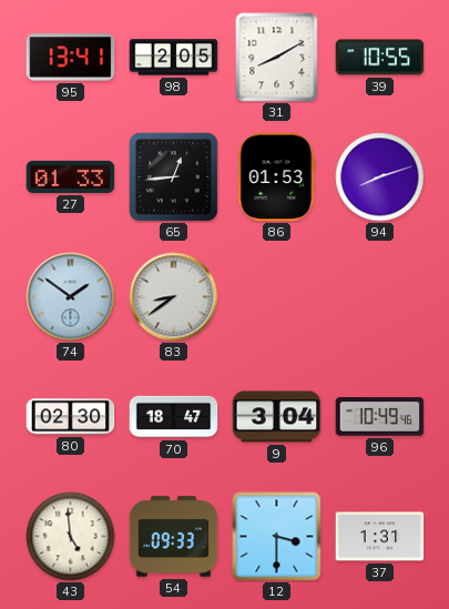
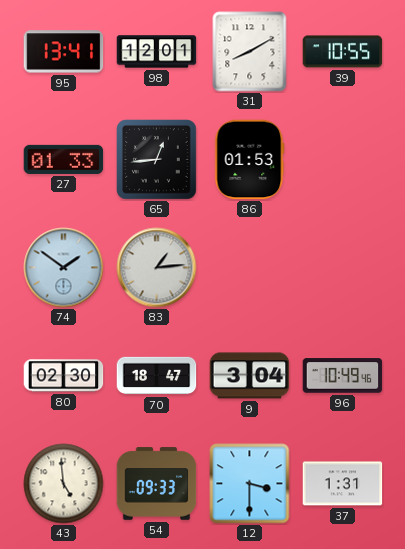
98: 2:05 -> 12:01 (157, 52)
94: 8:12 -> none (380, 177)
83: 8:39 -> 1:14 (157, 268)
